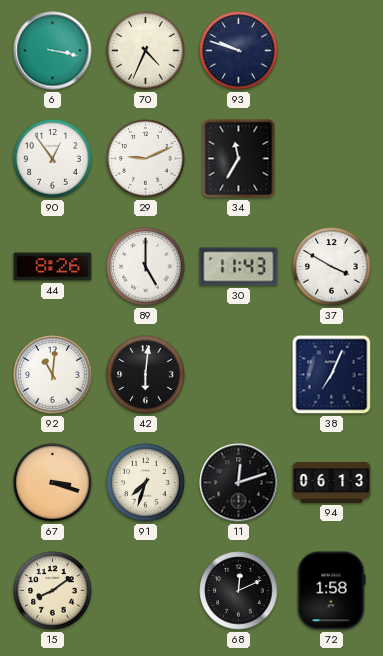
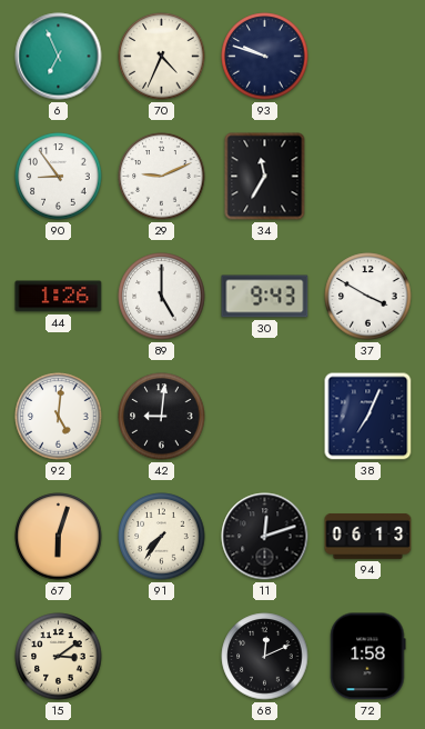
6: 3:17 -> 6:56 (59, 57)
90: 12:54 -> 8:54 (59, 177)
44: 8:26 -> 1:26 (59, 297)
30: 11:43 -> 9:43 (265, 297)
92: 11:01 -> 5:01 (59, 417)
42: 6:01 -> 9:01 (162, 417)
67: 3:18 -> 6:03 (59, 537)
91: 7:33 -> 7:36 (162, 537)
15: 8:09 -> 3:09 (59, 657)
